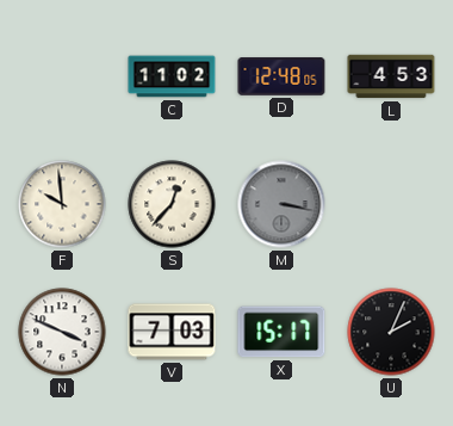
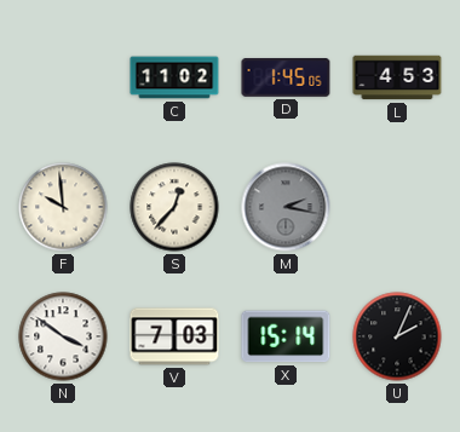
D: 12:48 -> 1:45 (286, 77)
M: 3:17 -> 2:17 (286, 207)
N: 3:49 -> 3:51 (63, 336)
X: 15:17 -> 15:14 (286, 336)
